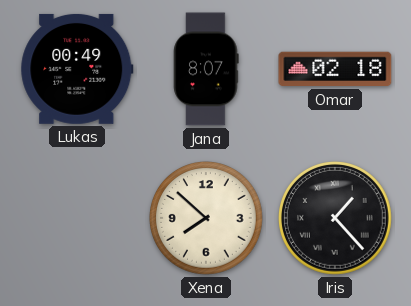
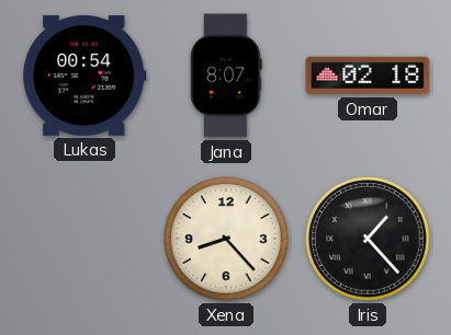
Lukas: 00:49 -> 00:54 (84, 76)
Xena: 7:52 -> 8:23 (227, 240)
